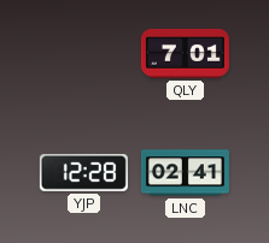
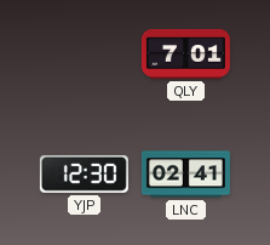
YJP: 12:28 -> 12:30 (84, 173)
